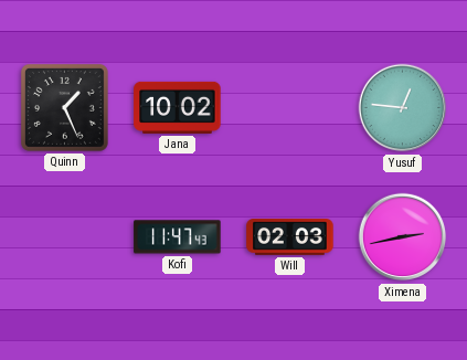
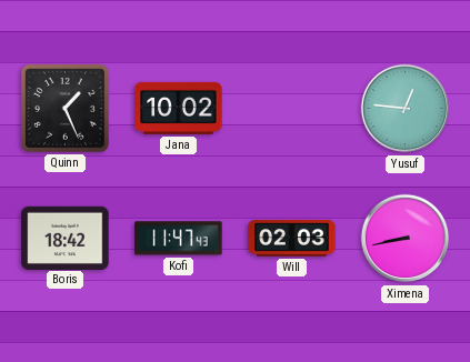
Boris: none -> 18:42 (66, 238)
Ximena: 2:43 -> 8:43 (406, 239)
